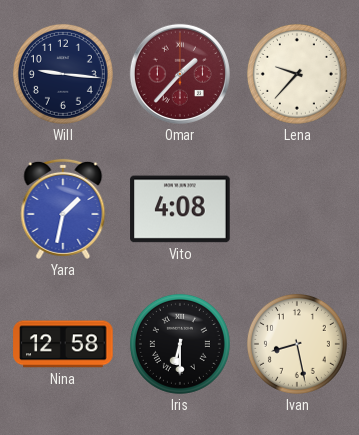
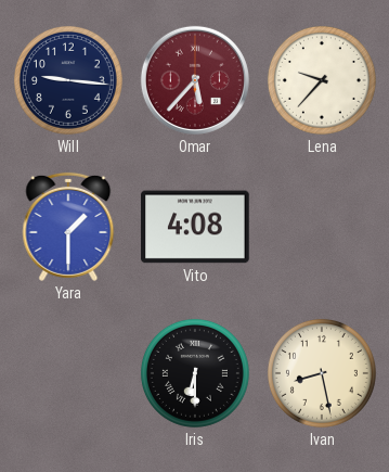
Omar: 1:37 -> 5:37 (195, 80)
Yara: 1:32 -> 1:30 (68, 227)
Nina: 12:58 -> none (63, 344)
